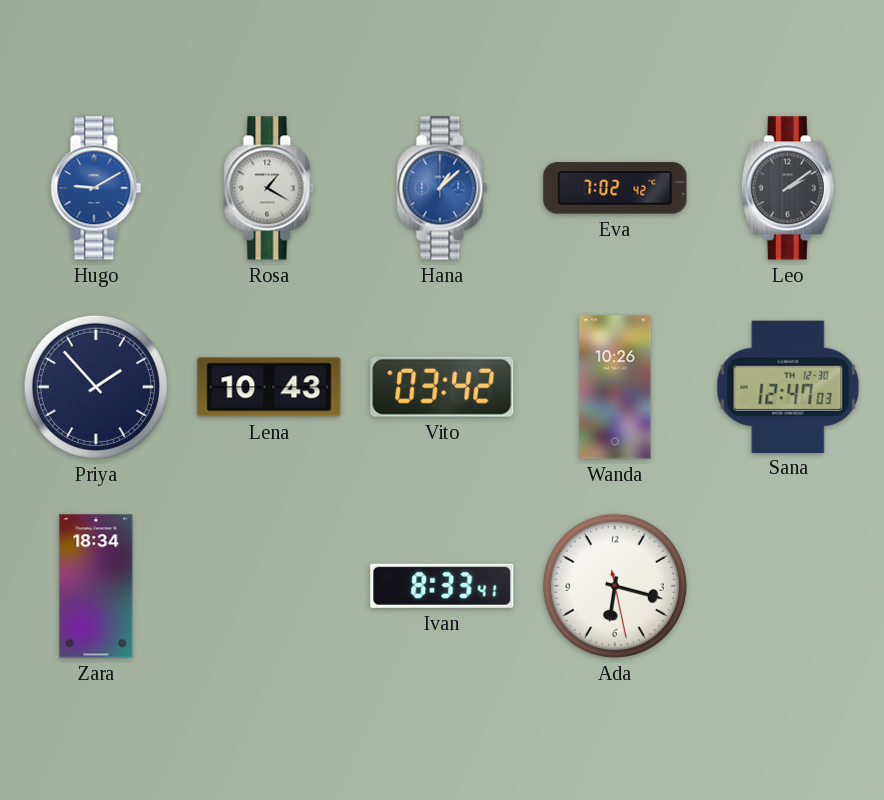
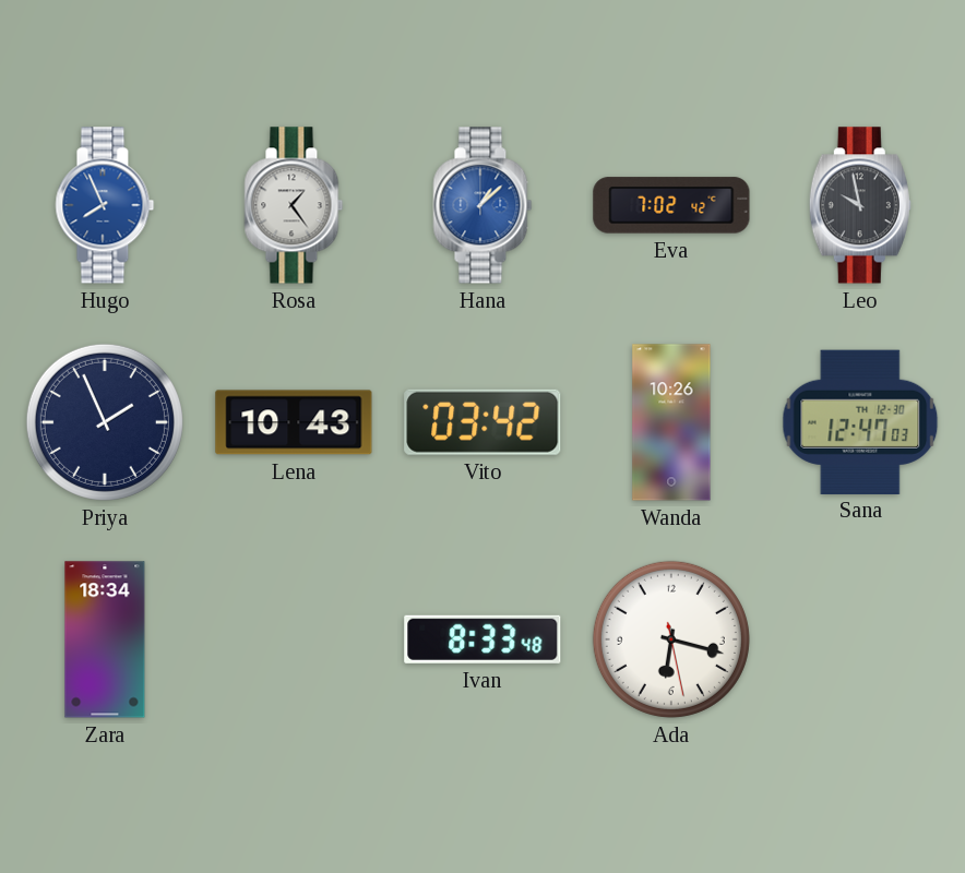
Hugo: 9:10 -> 7:56 (105, 205)
Rosa: 1:20 -> 1:24 (294, 205)
Leo: 2:09 -> 9:58 (860, 205)
Priya: 1:53 -> 1:56 (105, 422)
Ivan: 8:33:41 -> 8:33:48 (482, 639)
